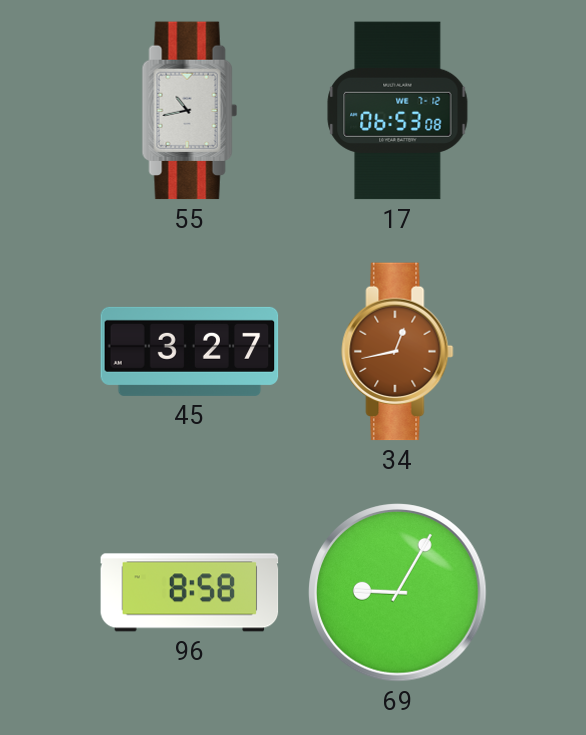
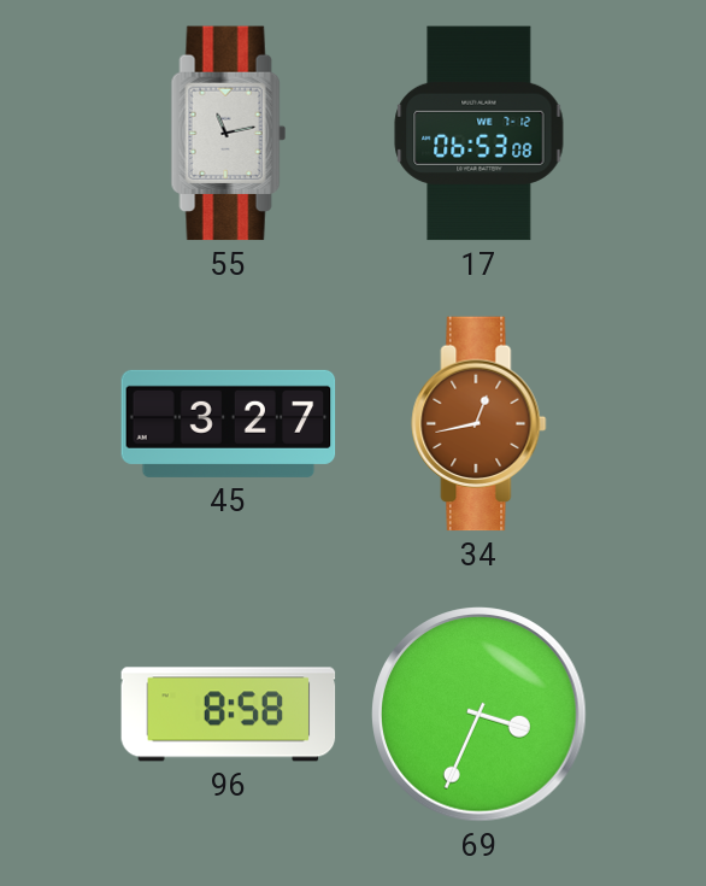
55: 10:43 -> 11:13 (228, 134)
69: 9:05 -> 3:34 (480, 715)
